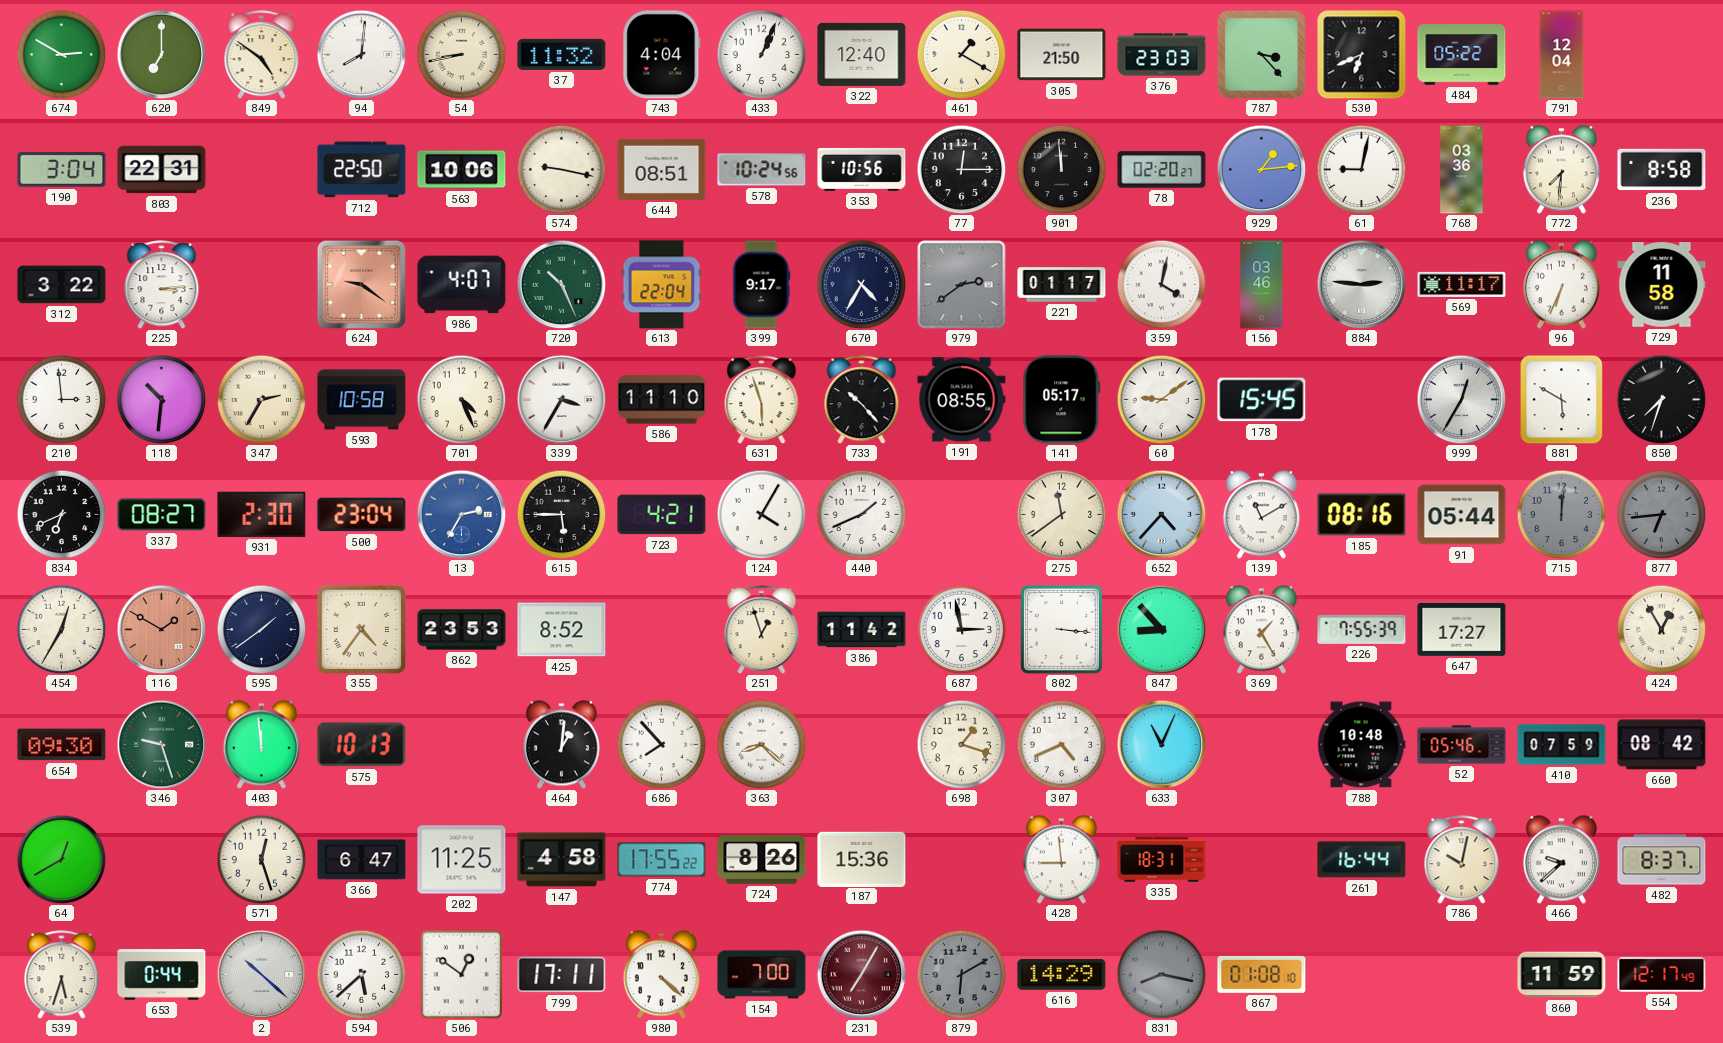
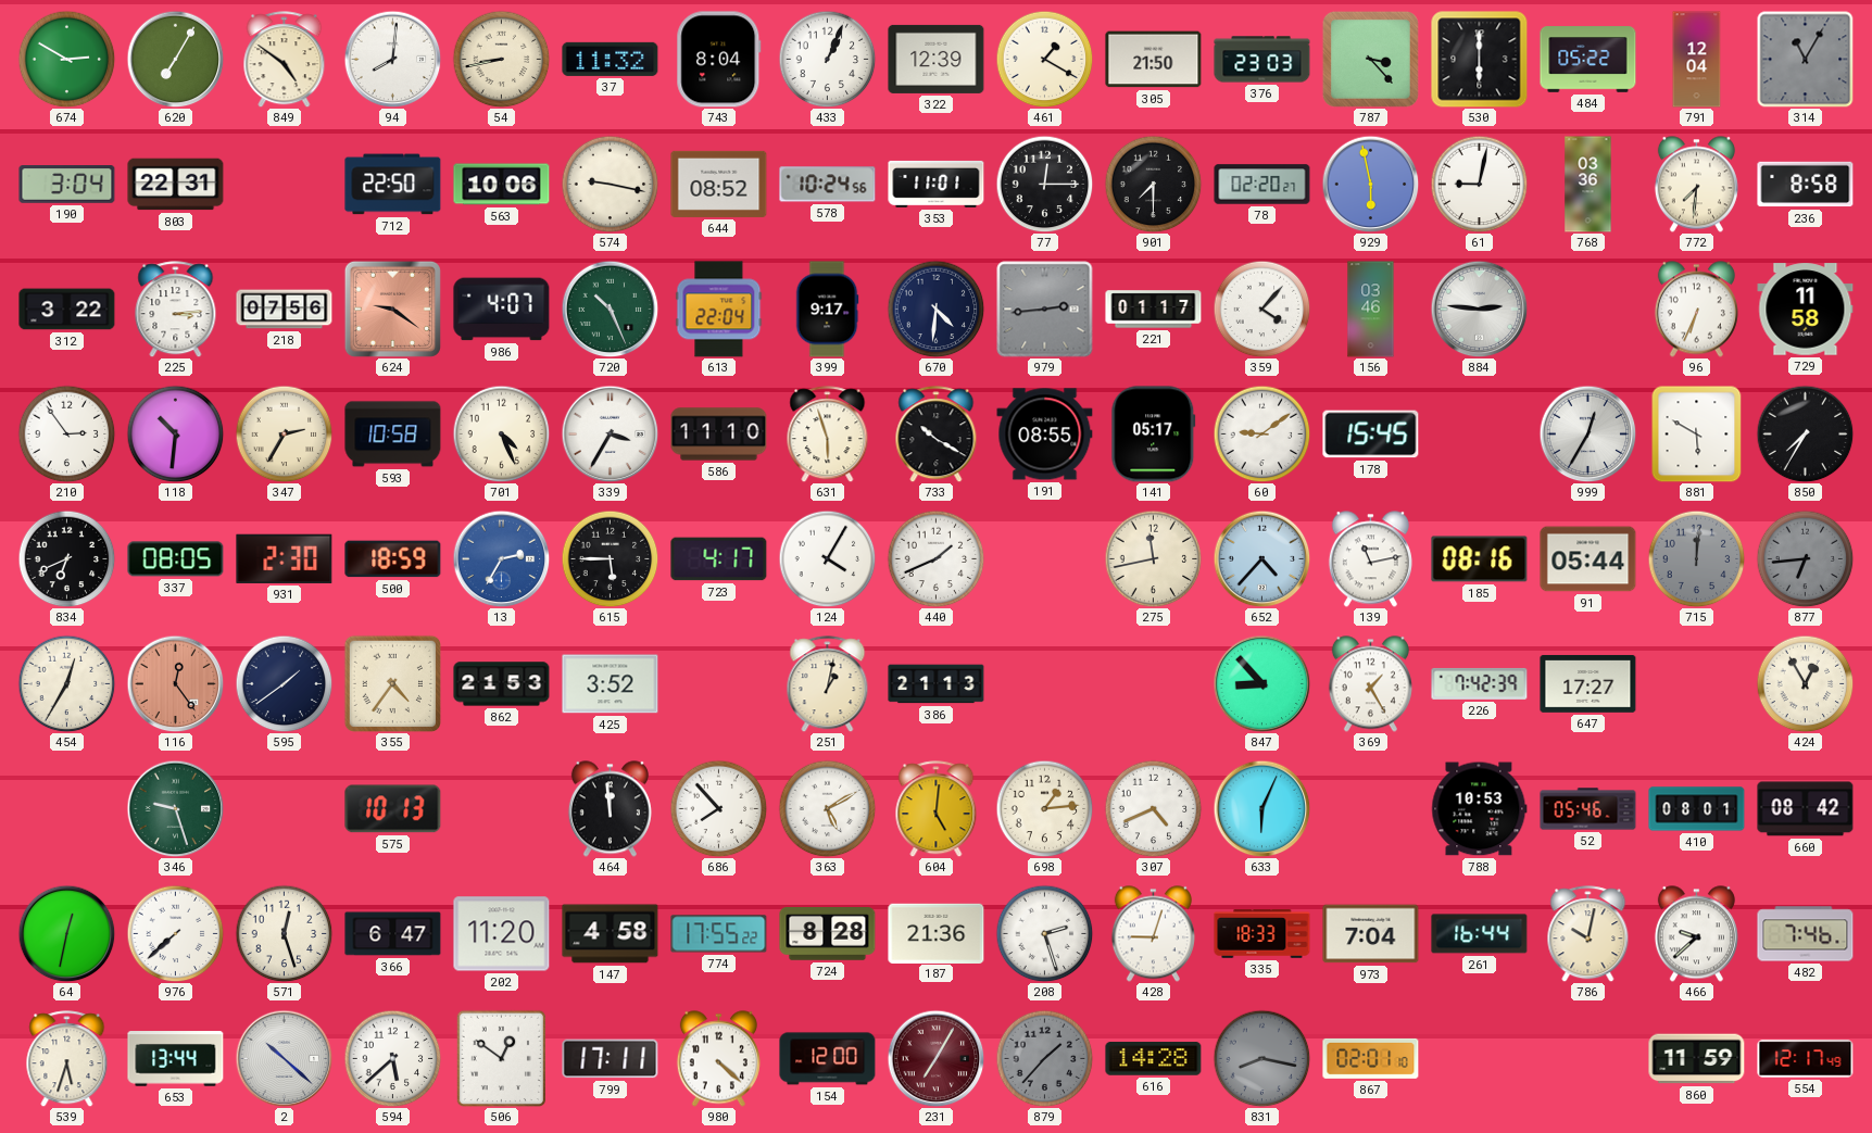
620: 7:00 -> 7:05 (175, 59)
743: 4:04 -> 8:04 (719, 60)
322: 12:40 -> 12:39 (937, 59)
530: 6:41 -> 6:00 (1480, 60)
314: none -> 11:05 (1805, 60)
644: 08:51 -> 08:52 (719, 184)
353: 10:56 -> 11:01 (937, 184)
901: 11:59 -> 7:30 (1153, 184)
929: 1:14 -> 5:58 (1370, 184)
218: none -> 07:56 (285, 310)
670: 4:35 -> 4:31 (935, 309)
979: 2:39 -> 2:44 (1045, 310)
359: 4:02 -> 4:07 (1261, 309)
569: 11:17 -> none (1462, 284)
210: 2:59 -> 2:54 (66, 433)
733: 10:23 -> 10:20 (937, 435)
850: 7:33 -> 7:35 (1805, 433)
337: 08:27 -> 08:05 (176, 559)
500: 23:04 -> 18:59 (393, 559)
723: 4:21 -> 4:17 (719, 559)
275: 11:39 -> 11:43 (1153, 558)
139: 11:10 -> 11:13 (1370, 559)
116: 1:50 -> 12:24 (175, 683)
862: 23:53 -> 21:53 (502, 684)
425: 8:52 -> 3:52 (611, 684)
251: 12:57 -> 1:02 (828, 684)
386: 11:42 -> 21:13 (937, 684)
687: 2:58 -> none (961, 629)
802: 3:16 -> none (1062, 630)
226: 7:55 -> 7:42 (1480, 683)
654: 09:30 -> none (62, 745)
403: 11:59 -> none (261, 745)
464: 1:01 -> 11:59 (610, 809)
363: 8:22 -> 5:10 (827, 808)
604: none -> 5:01 (937, 809)
698: 1:18 -> 1:14 (1044, 808)
633: 11:04 -> 6:04 (1261, 808)
788: 10:48 -> 10:53 (1480, 809)
410: 07:59 -> 08:01 (1697, 809)
64: 12:40 -> 12:32 (66, 933)
976: none -> 7:38 (175, 933)
202: 11:25 -> 11:20 (502, 934)
724: 8:26 -> 8:28 (828, 934)
187: 15:36 -> 21:36 (937, 933)
208: none -> 2:27 (1044, 933)
428: 8:59 -> 9:03 (1153, 934)
335: 18:31 -> 18:33 (1262, 934)
973: none -> 7:04 (1371, 934)
482: 8:37 -> 7:46 (1806, 934)
653: 0:44 -> 13:44 (176, 1059)
154: 7:00 -> 12:00 (828, 1059)
879: 6:10 -> 1:37 (1044, 1058)
616: 14:29 -> 14:28 (1154, 1059)
867: 01:08 -> 02:01 (1371, 1058)
